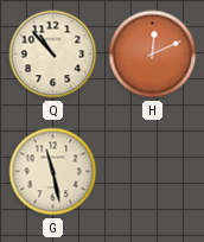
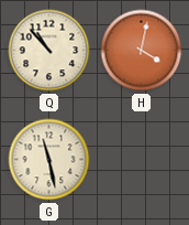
H: 12:11 -> 4:02 (142, 51)
